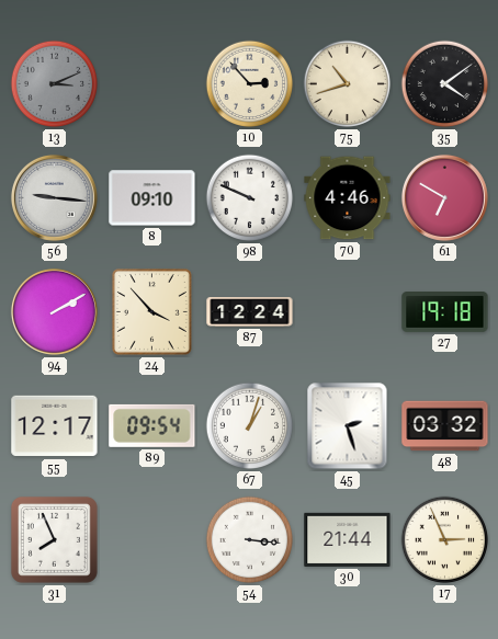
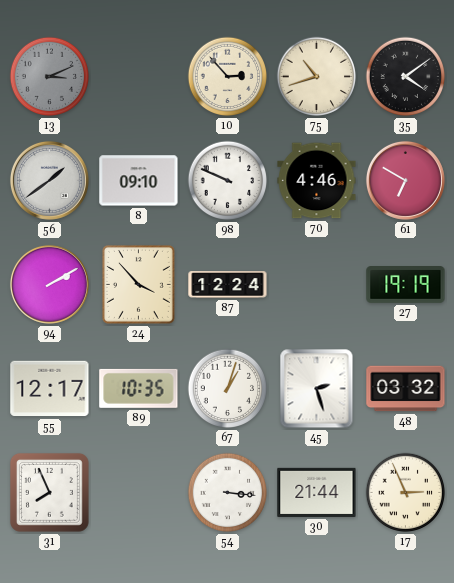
56: 9:16 -> 1:39 (49, 180)
27: 19:18 -> 19:19 (406, 285)
89: 09:54 -> 10:35 (139, 388)
